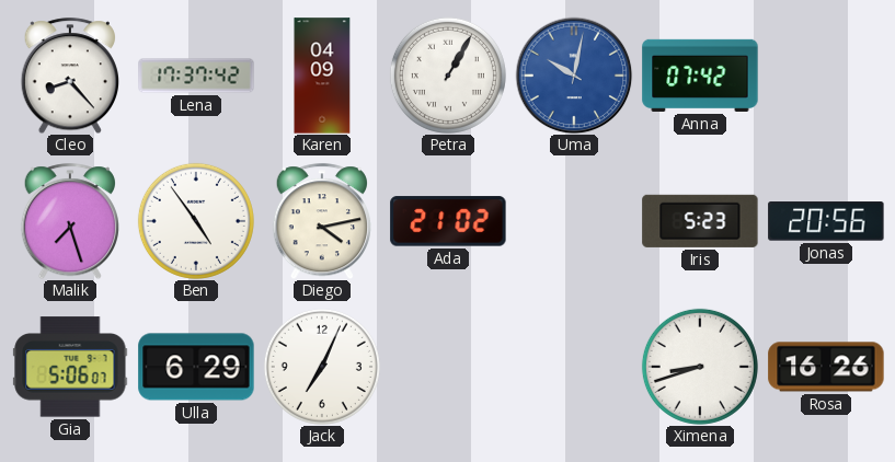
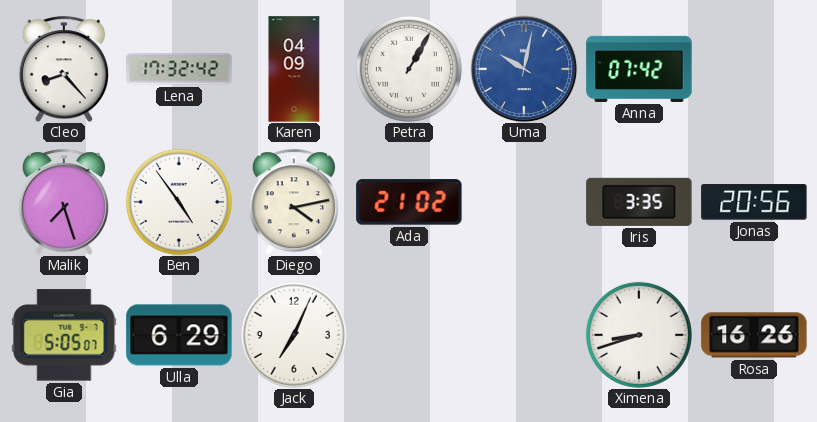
Lena: 17:37 -> 17:32 (179, 69)
Iris: 5:23 -> 3:35 (639, 202)
Gia: 5:06 -> 5:05 (64, 335)
